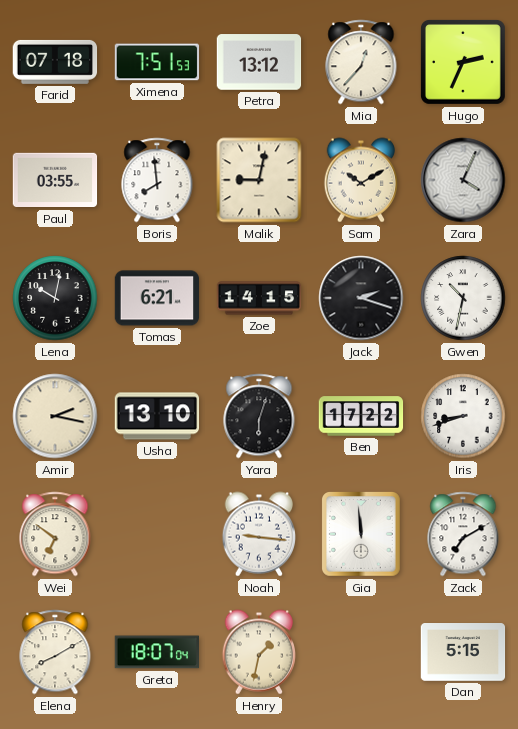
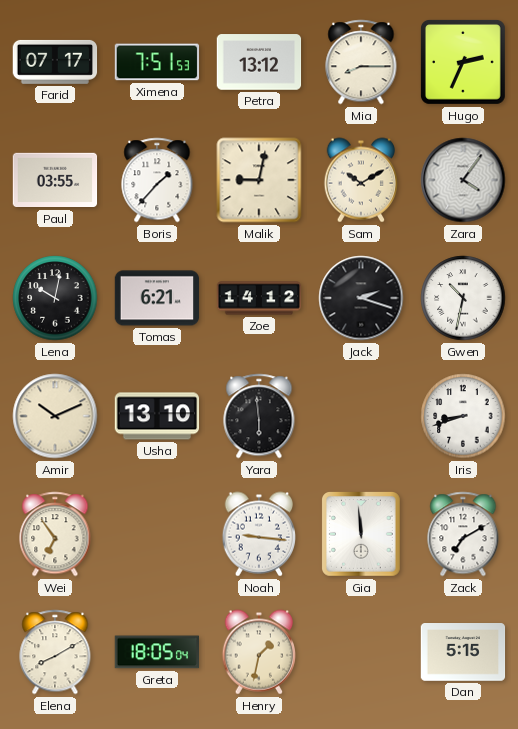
Farid: 07:18 -> 07:17 (55, 62)
Mia: 12:37 -> 8:15 (361, 62)
Boris: 7:59 -> 1:37 (157, 180)
Zara: 4:04 -> 4:06 (463, 180)
Zoe: 14:15 -> 14:12 (259, 298)
Amir: 2:17 -> 10:11 (55, 416)
Yara: 6:03 -> 5:59 (259, 416)
Ben: 17:22 -> none (361, 416)
Wei: 6:51 -> 6:54 (55, 534)
Greta: 18:07 -> 18:05 (156, 652)
